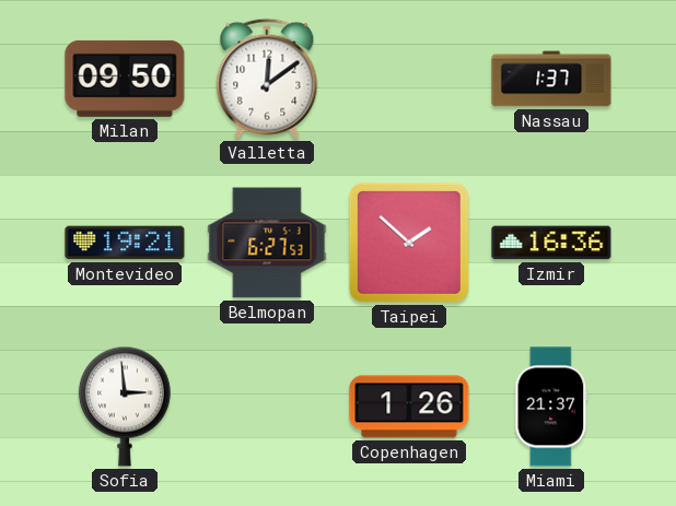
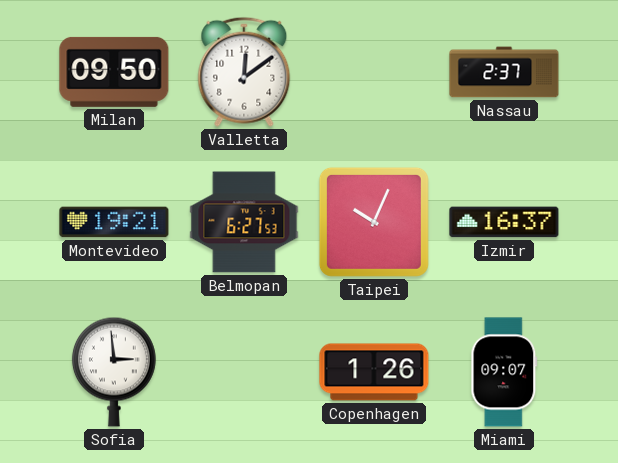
Nassau: 1:37 -> 2:37 (504, 72)
Taipei: 1:52 -> 10:04 (374, 222)
Izmir: 16:36 -> 16:37 (504, 222)
Miami: 21:37 -> 09:07 (504, 372)
